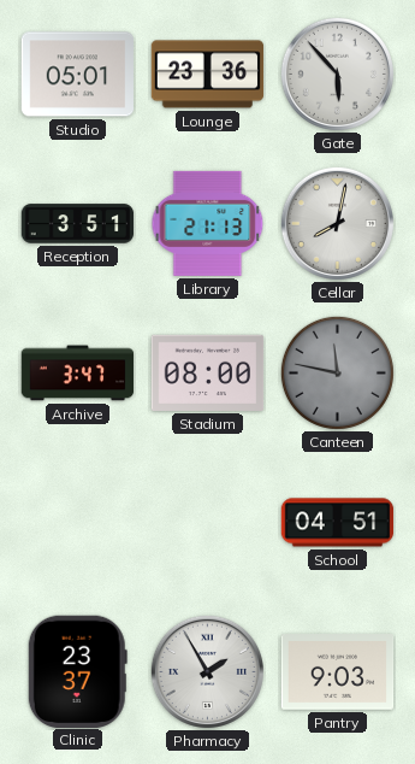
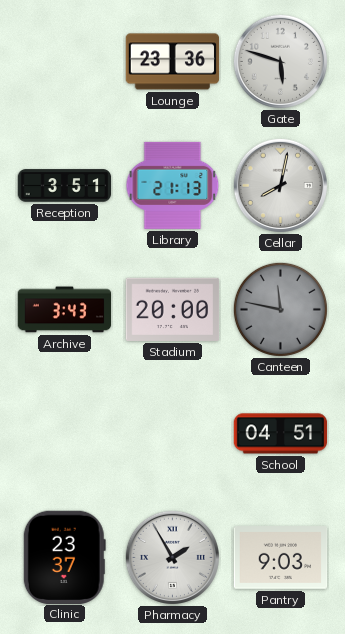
Studio: 05:01 -> none (78, 75)
Gate: 5:53 -> 5:48 (280, 61)
Archive: 3:47 -> 3:43 (65, 310)
Stadium: 08:00 -> 20:00 (173, 309)
